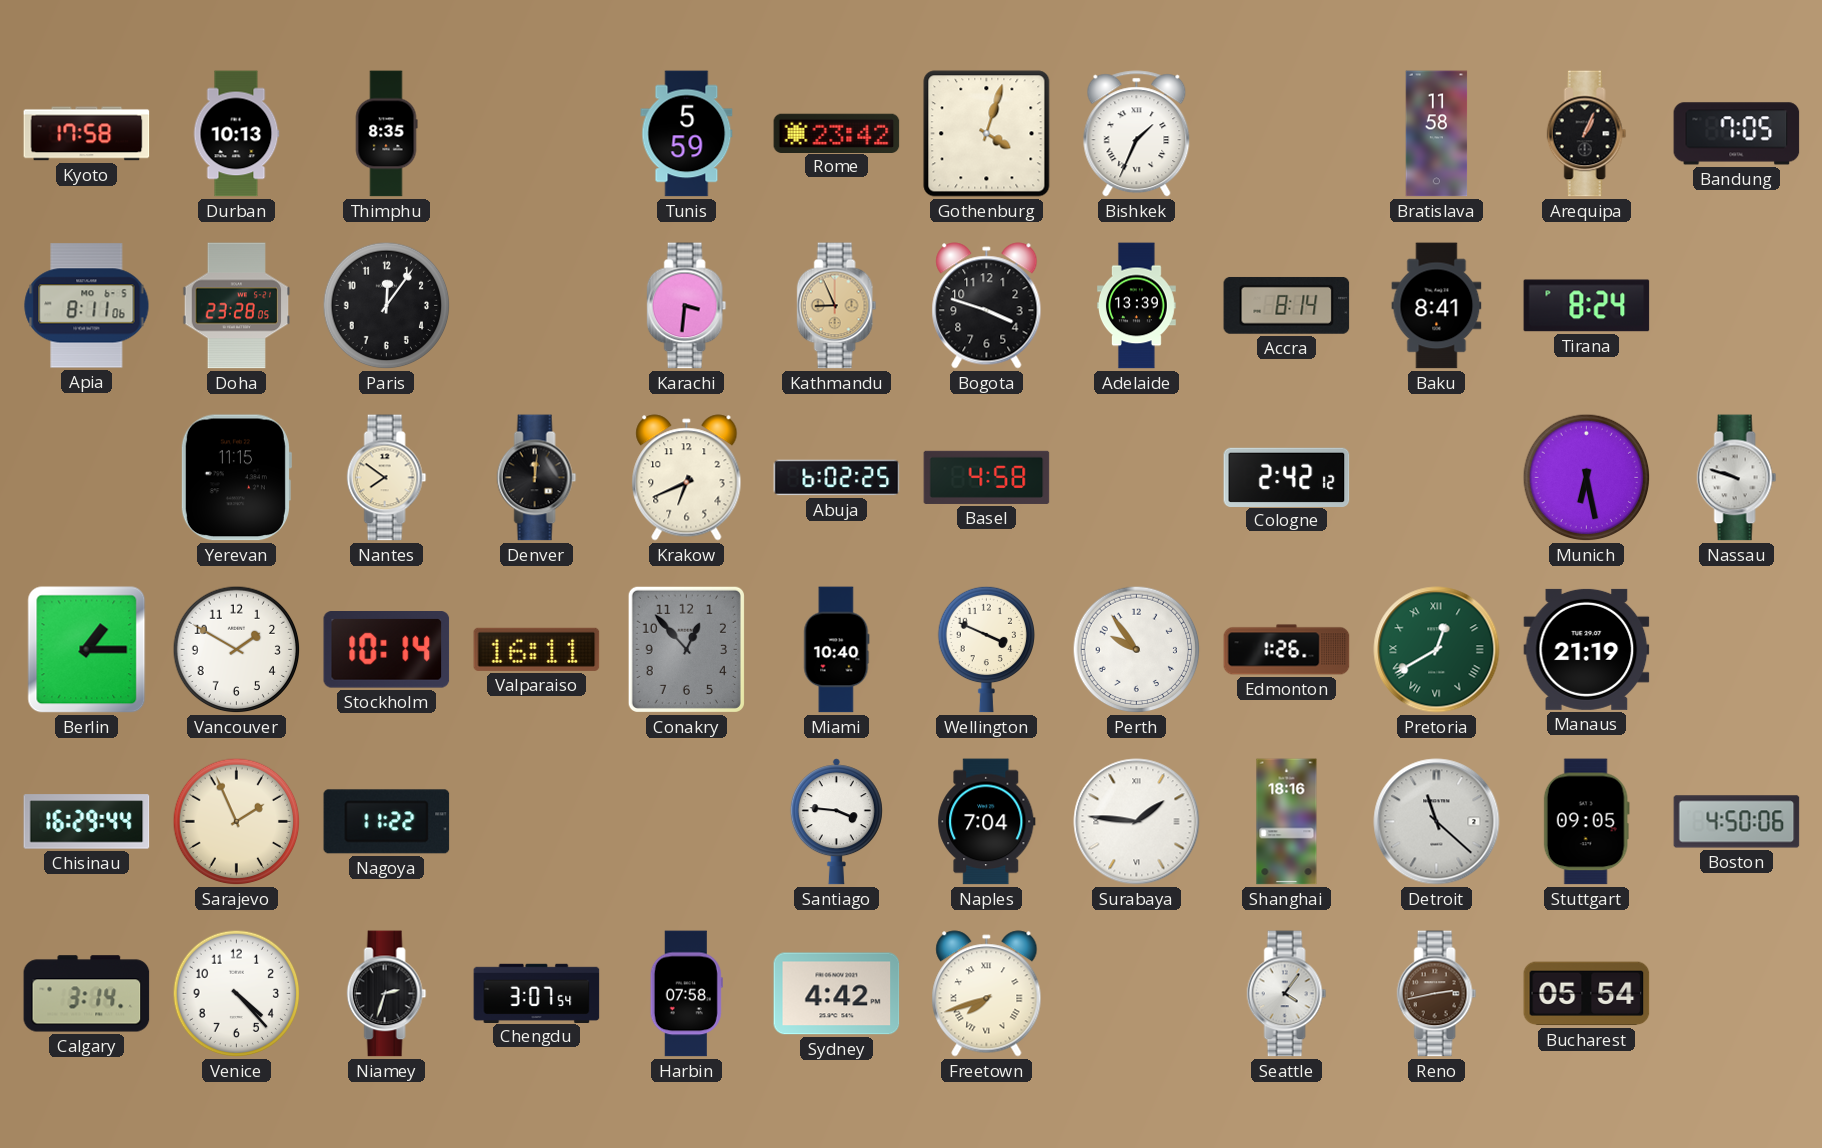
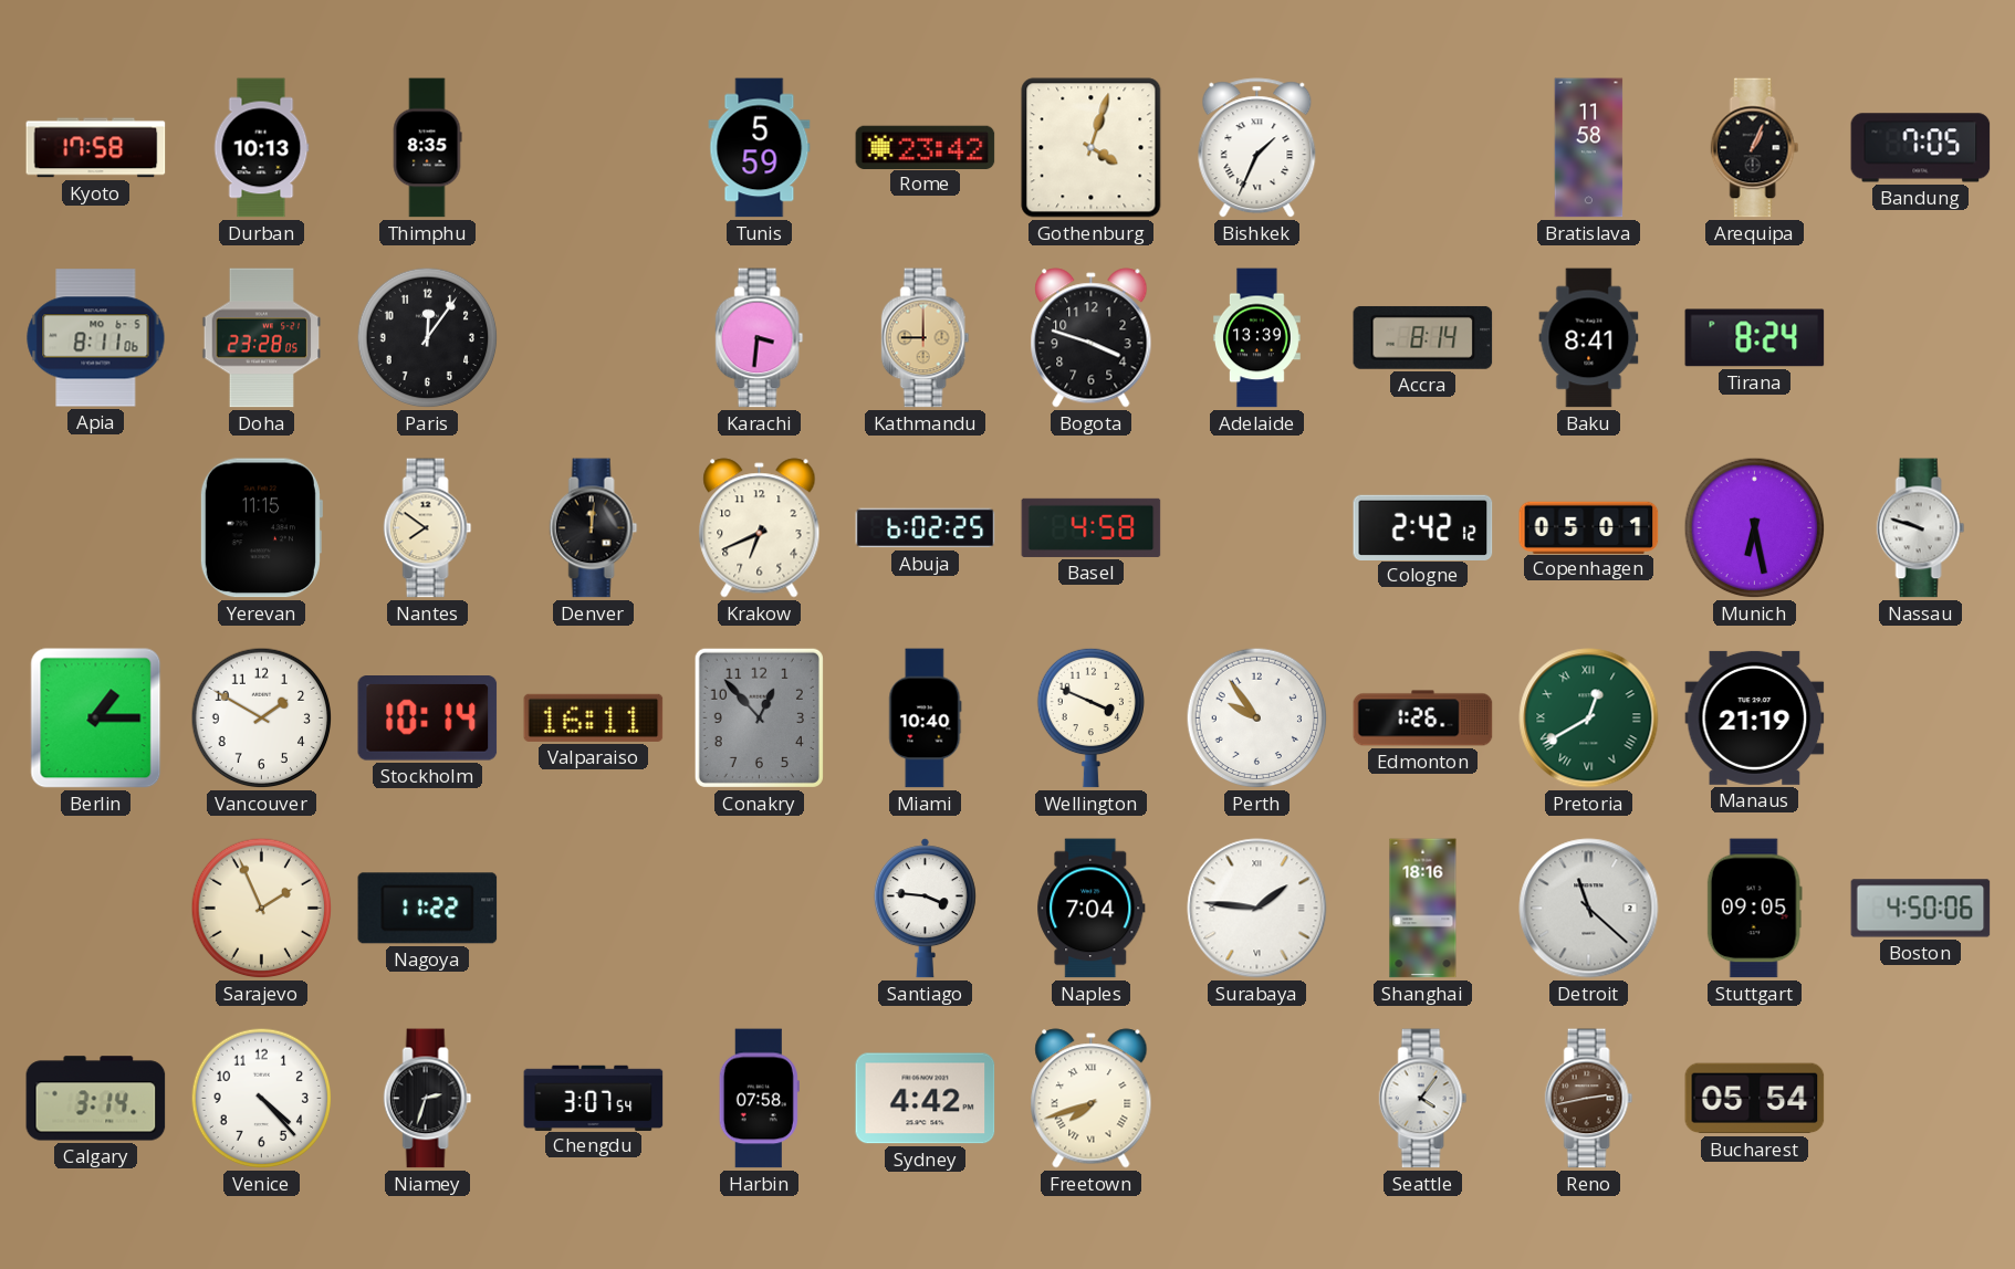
Kathmandu: 8:56 -> 9:00 (926, 338)
Copenhagen: none -> 05:01 (1589, 527)
Chisinau: 16:29 -> none (87, 822)
